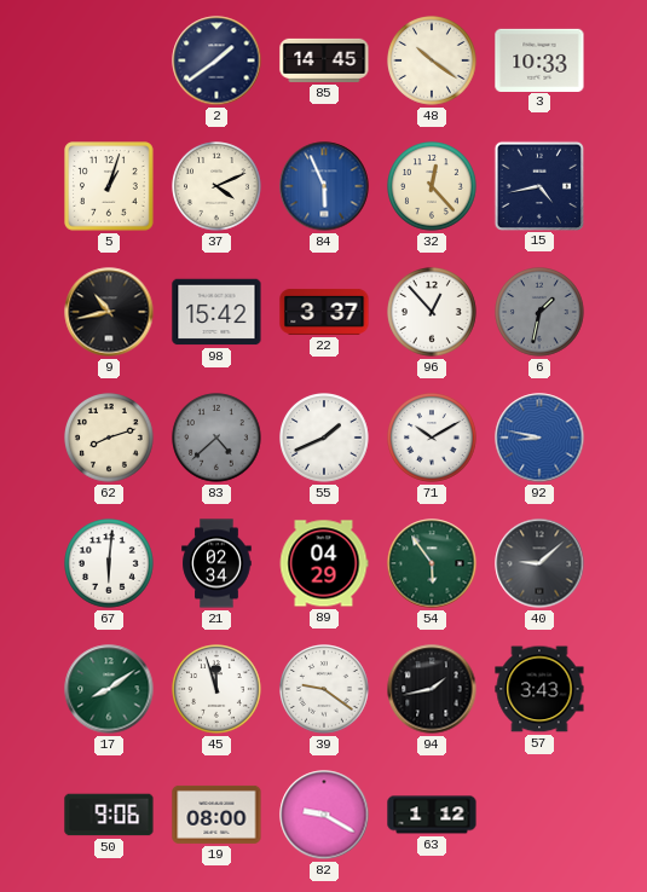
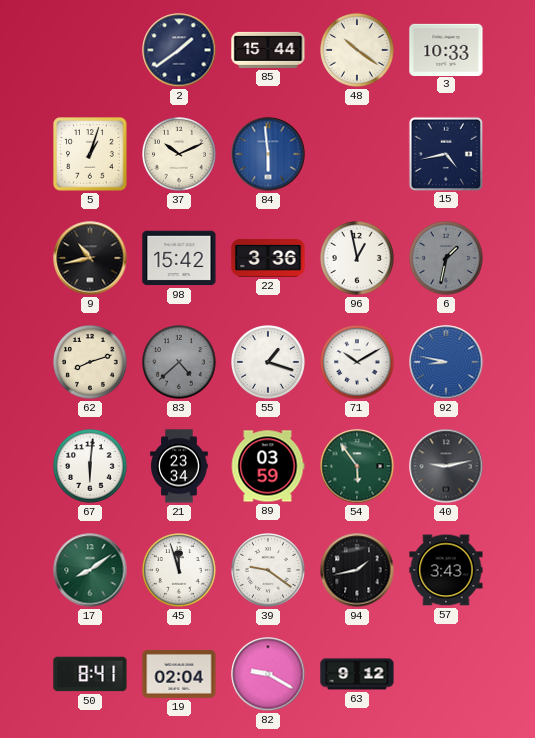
85: 14:45 -> 15:44 (268, 50)
37: 4:11 -> 10:11 (180, 155)
84: 5:56 -> 5:59 (268, 154)
32: 12:23 -> none (433, 187)
22: 3:37 -> 3:36 (268, 258)
96: 12:53 -> 12:58 (358, 259)
55: 1:41 -> 1:18 (269, 363)
21: 02:34 -> 23:34 (179, 466)
89: 04:29 -> 03:59 (268, 466)
40: 9:08 -> 9:13 (446, 466)
50: 9:06 -> 8:41 (90, 674)
19: 08:00 -> 02:04 (179, 674)
63: 1:12 -> 9:12 (357, 674)
